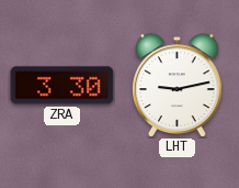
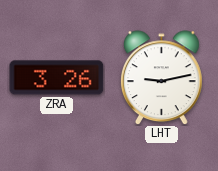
ZRA: 3:30 -> 3:26 (57, 78)
